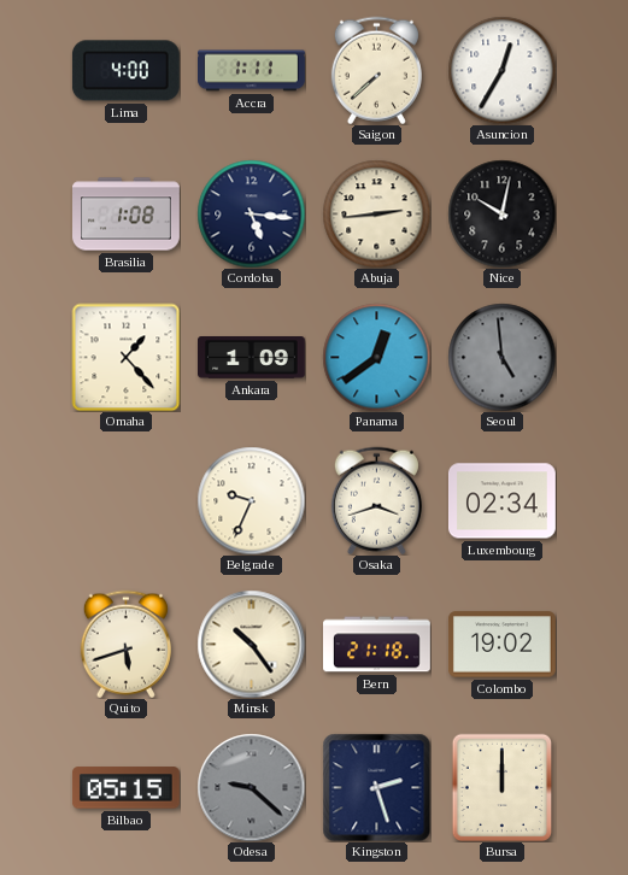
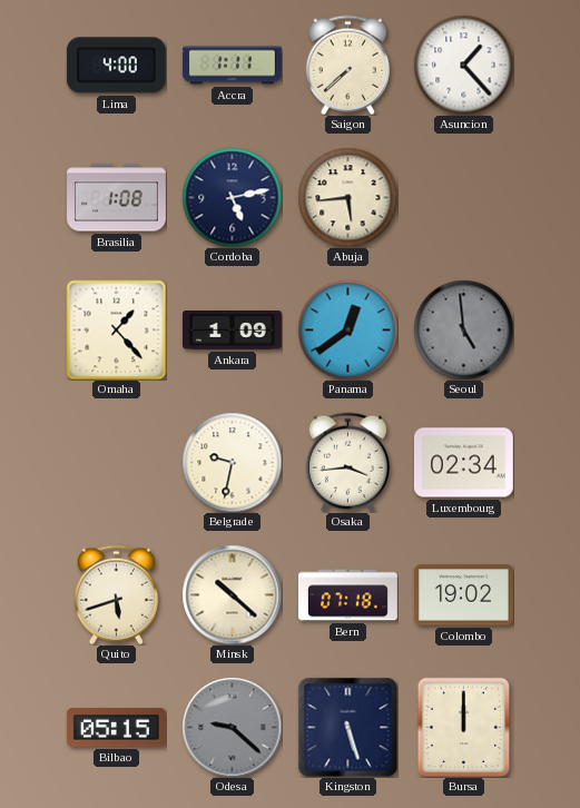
Asuncion: 12:35 -> 1:23 (463, 65)
Cordoba: 5:16 -> 5:13 (232, 197)
Abuja: 2:44 -> 5:44 (347, 197)
Nice: 10:02 -> none (501, 213)
Belgrade: 9:34 -> 9:32 (232, 462)
Osaka: 3:42 -> 3:44 (347, 462)
Minsk: 10:24 -> 10:22 (232, 594)
Bern: 21:18 -> 07:18 (348, 595)
Kingston: 2:27 -> 5:27 (347, 727)
